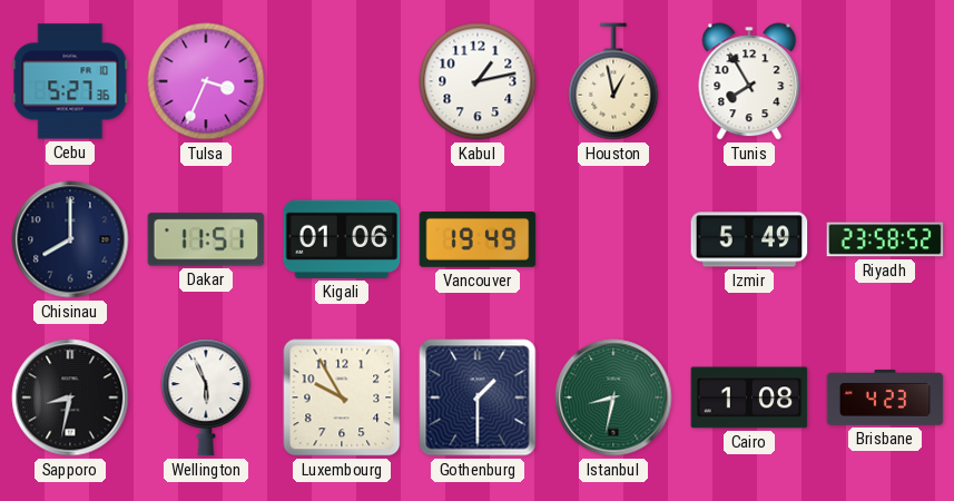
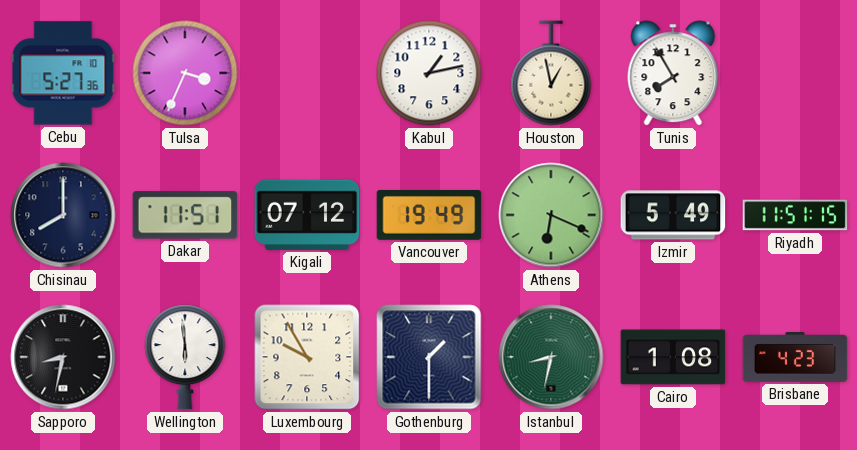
Kigali: 01:06 -> 07:12 (307, 215)
Athens: none -> 6:19 (551, 215)
Riyadh: 23:58 -> 11:51 (795, 215)
Wellington: 5:56 -> 5:59 (185, 357)
